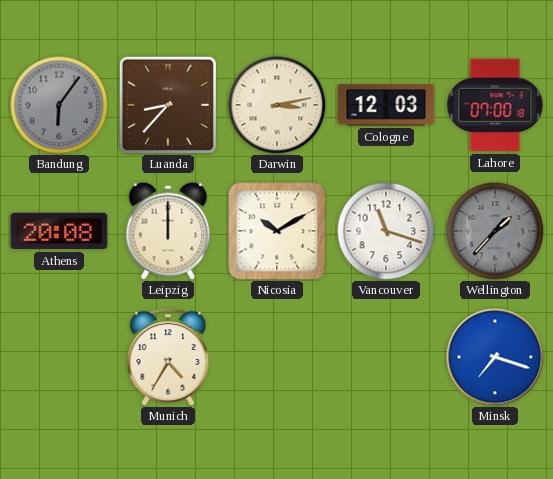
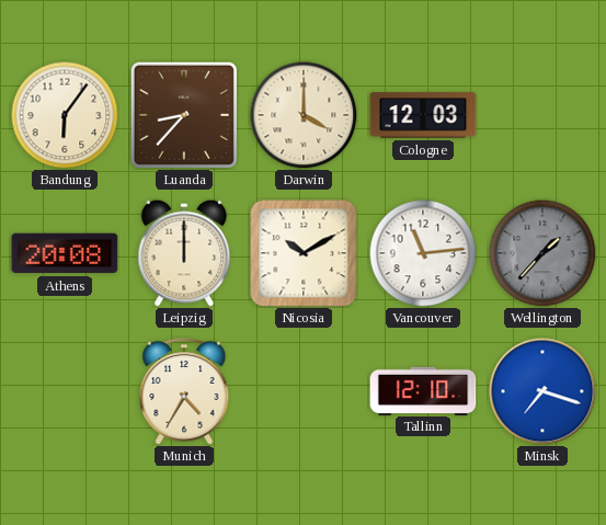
Bandung dial: grey -> cream (65, 115)
Darwin: 3:13 -> 4:00 (304, 115)
Lahore: 07:00 -> none (495, 105)
Vancouver: 11:18 -> 11:14 (423, 253)
Tallinn: none -> 12:10 (423, 390)
